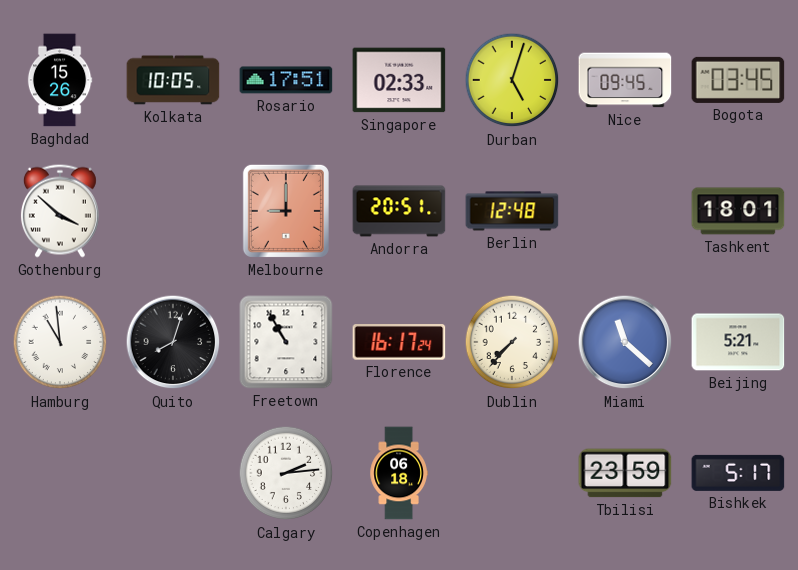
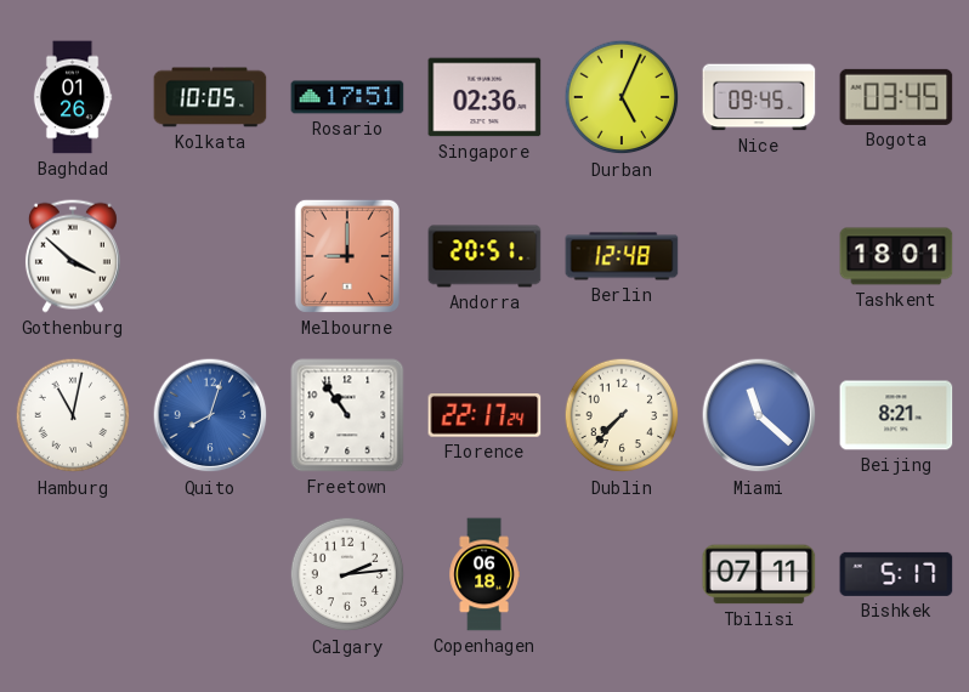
Baghdad: 15:26 -> 01:26 (73, 97)
Singapore: 02:33 -> 02:36 (484, 97)
Durban: 5:03 -> 5:04 (622, 97)
Hamburg: 10:59 -> 11:02 (73, 415)
Quito dial: black -> blue (210, 415)
Freetown: 10:55 -> 10:54 (347, 415)
Florence: 16:17 -> 22:17 (484, 415)
Beijing: 5:21 -> 8:21 (896, 415)
Tbilisi: 23:59 -> 07:11 (759, 574)
